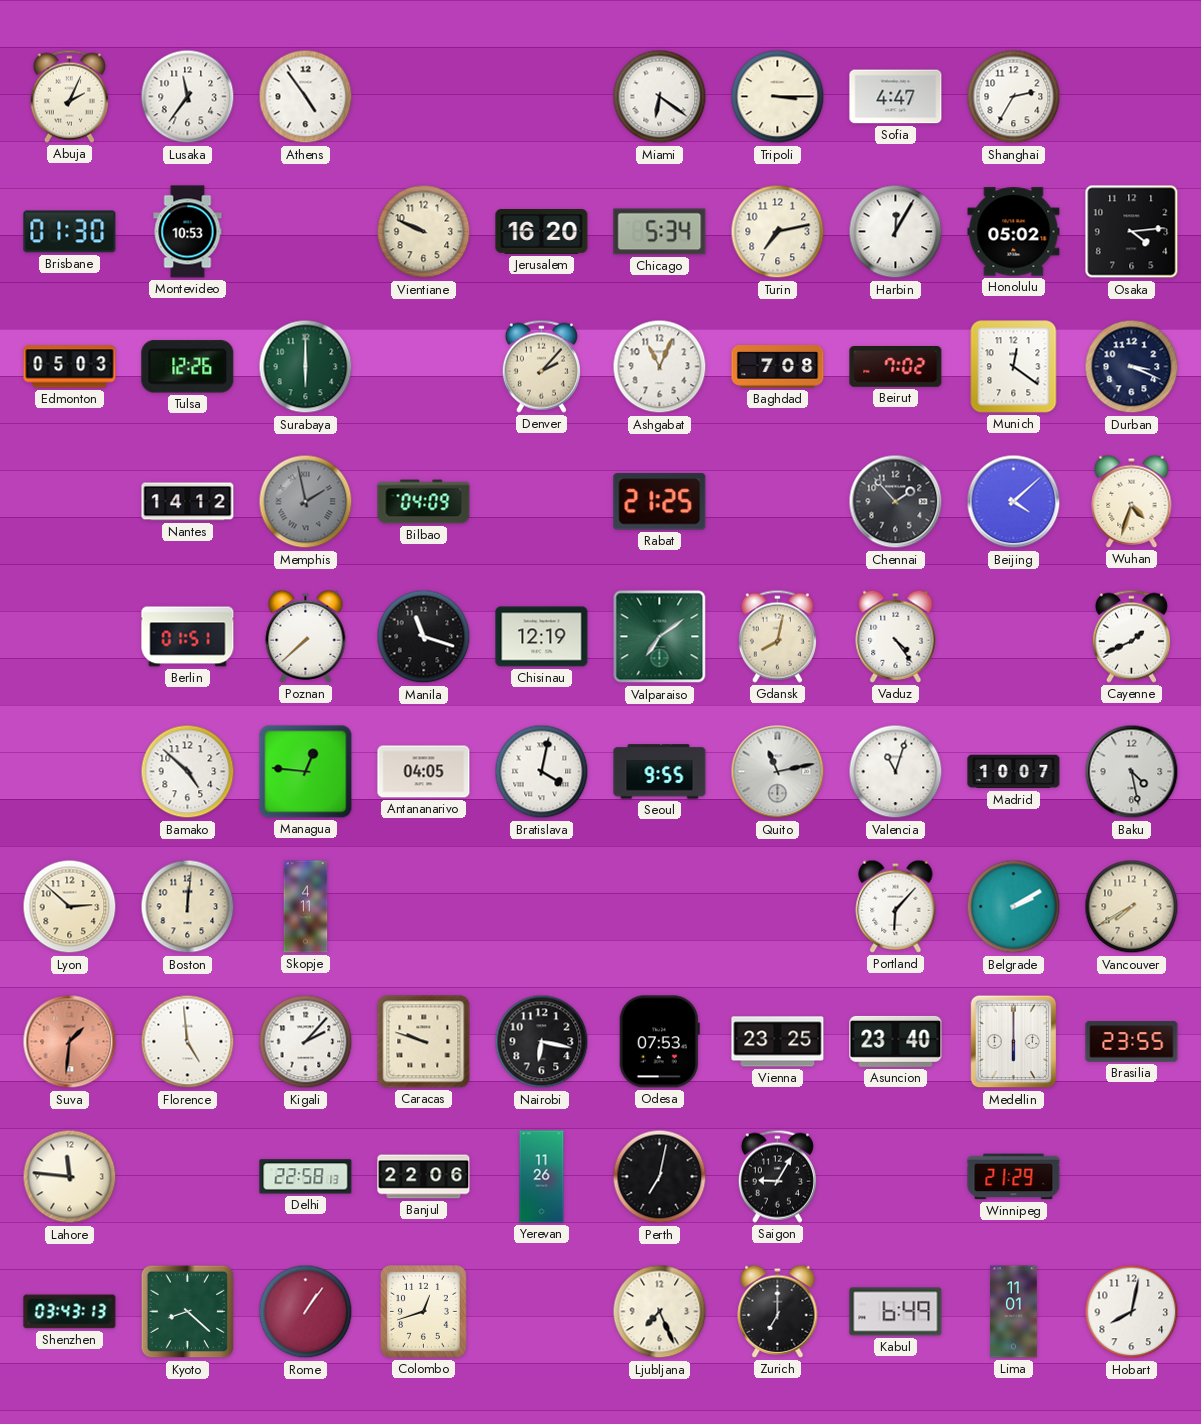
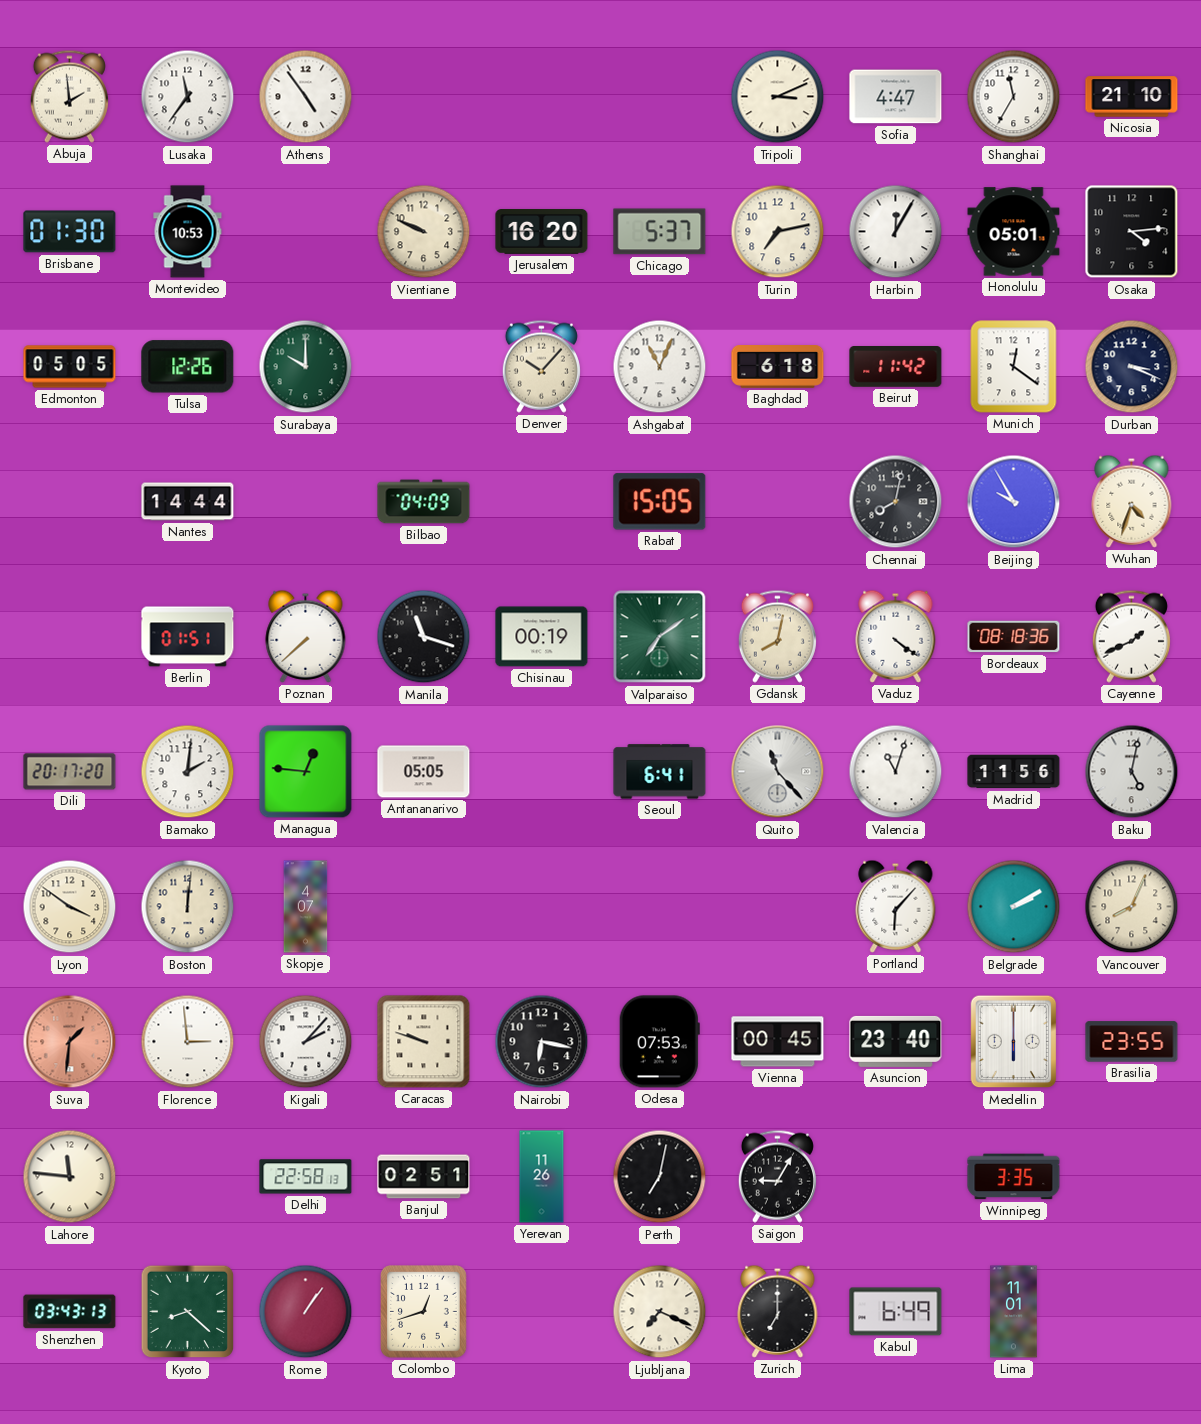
Abuja: 2:04 -> 1:59 (69, 96)
Miami: 6:21 -> none (660, 97)
Tripoli: 3:15 -> 3:11 (778, 97)
Shanghai: 2:35 -> 11:35 (1014, 97)
Nicosia: none -> 21:10 (1132, 97)
Chicago: 5:34 -> 5:37 (660, 232)
Honolulu: 05:02 -> 05:01 (1014, 232)
Edmonton: 05:03 -> 05:05 (70, 367)
Surabaya: 6:00 -> 10:00 (306, 367)
Denver: 2:07 -> 10:07 (541, 366)
Baghdad: 7:08 -> 6:18 (778, 367)
Beirut: 7:02 -> 11:42 (896, 367)
Nantes: 14:12 -> 14:44 (188, 502)
Memphis: 1:58 -> none (306, 502)
Rabat: 21:25 -> 15:05 (660, 502)
Chennai: 1:53 -> 8:02 (896, 502)
Beijing: 4:08 -> 9:55 (1014, 502)
Chisinau: 12:19 -> 00:19 (542, 637)
Vaduz: 4:24 -> 4:21 (896, 636)
Bordeaux: none -> 08:18 (1014, 637)
Dili: none -> 20:17 (70, 772)
Bamako: 4:52 -> 2:01 (188, 772)
Antananarivo: 04:05 -> 05:05 (424, 772)
Bratislava: 4:02 -> none (542, 772)
Seoul: 9:55 -> 6:41 (660, 772)
Quito: 11:13 -> 11:23 (778, 772)
Madrid: 10:07 -> 11:56 (1014, 772)
Baku: 4:28 -> 5:02 (1132, 772)
Lyon: 2:52 -> 3:51 (70, 907)
Skopje: 4:11 -> 4:07 (306, 907)
Vancouver: 7:40 -> 8:04 (1132, 907)
Florence: 4:59 -> 2:59 (188, 1042)
Vienna: 23:25 -> 00:45 (778, 1042)
Banjul: 22:06 -> 02:51 (424, 1177)
Winnipeg: 21:29 -> 3:35 (1014, 1177)
Ljubljana: 7:26 -> 7:19 (660, 1312)
Hobart: 8:02 -> none (1132, 1312)
